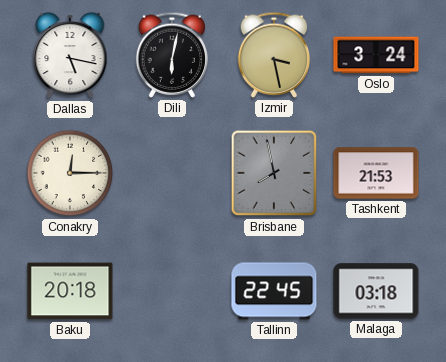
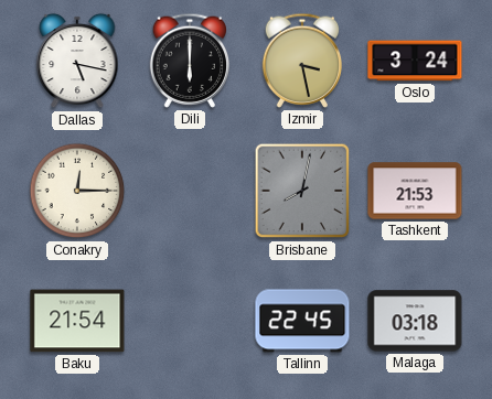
Dili: 6:02 -> 6:00 (190, 61)
Brisbane: 7:58 -> 8:02 (302, 191)
Baku: 20:18 -> 21:54 (77, 321)
